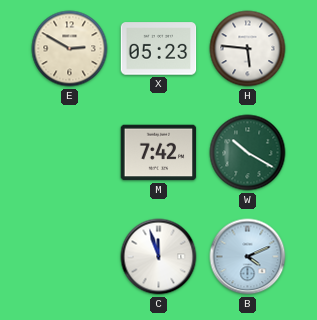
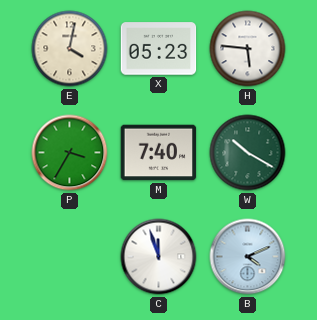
E: 2:50 -> 4:02 (70, 49)
P: none -> 3:35 (70, 153)
M: 7:42 -> 7:40 (159, 153)
